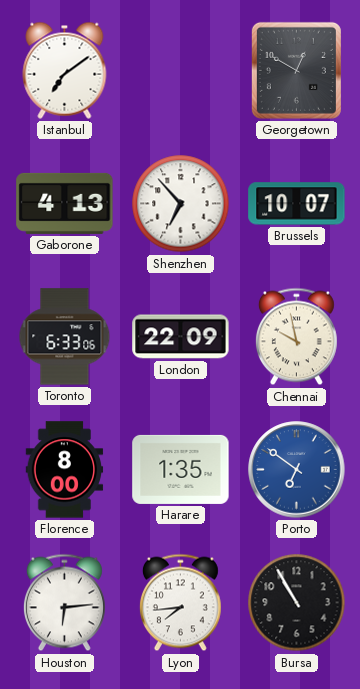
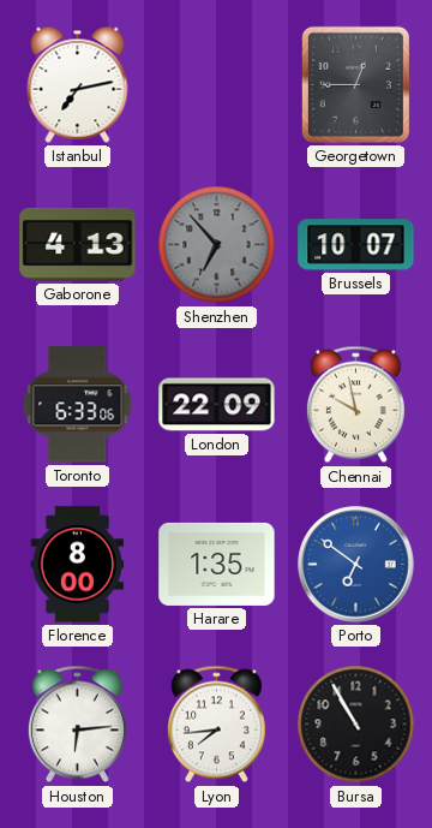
Istanbul: 7:09 -> 7:13 (78, 84)
Georgetown: 12:50 -> 12:45 (355, 84)
Shenzhen dial: white -> grey (217, 245)
